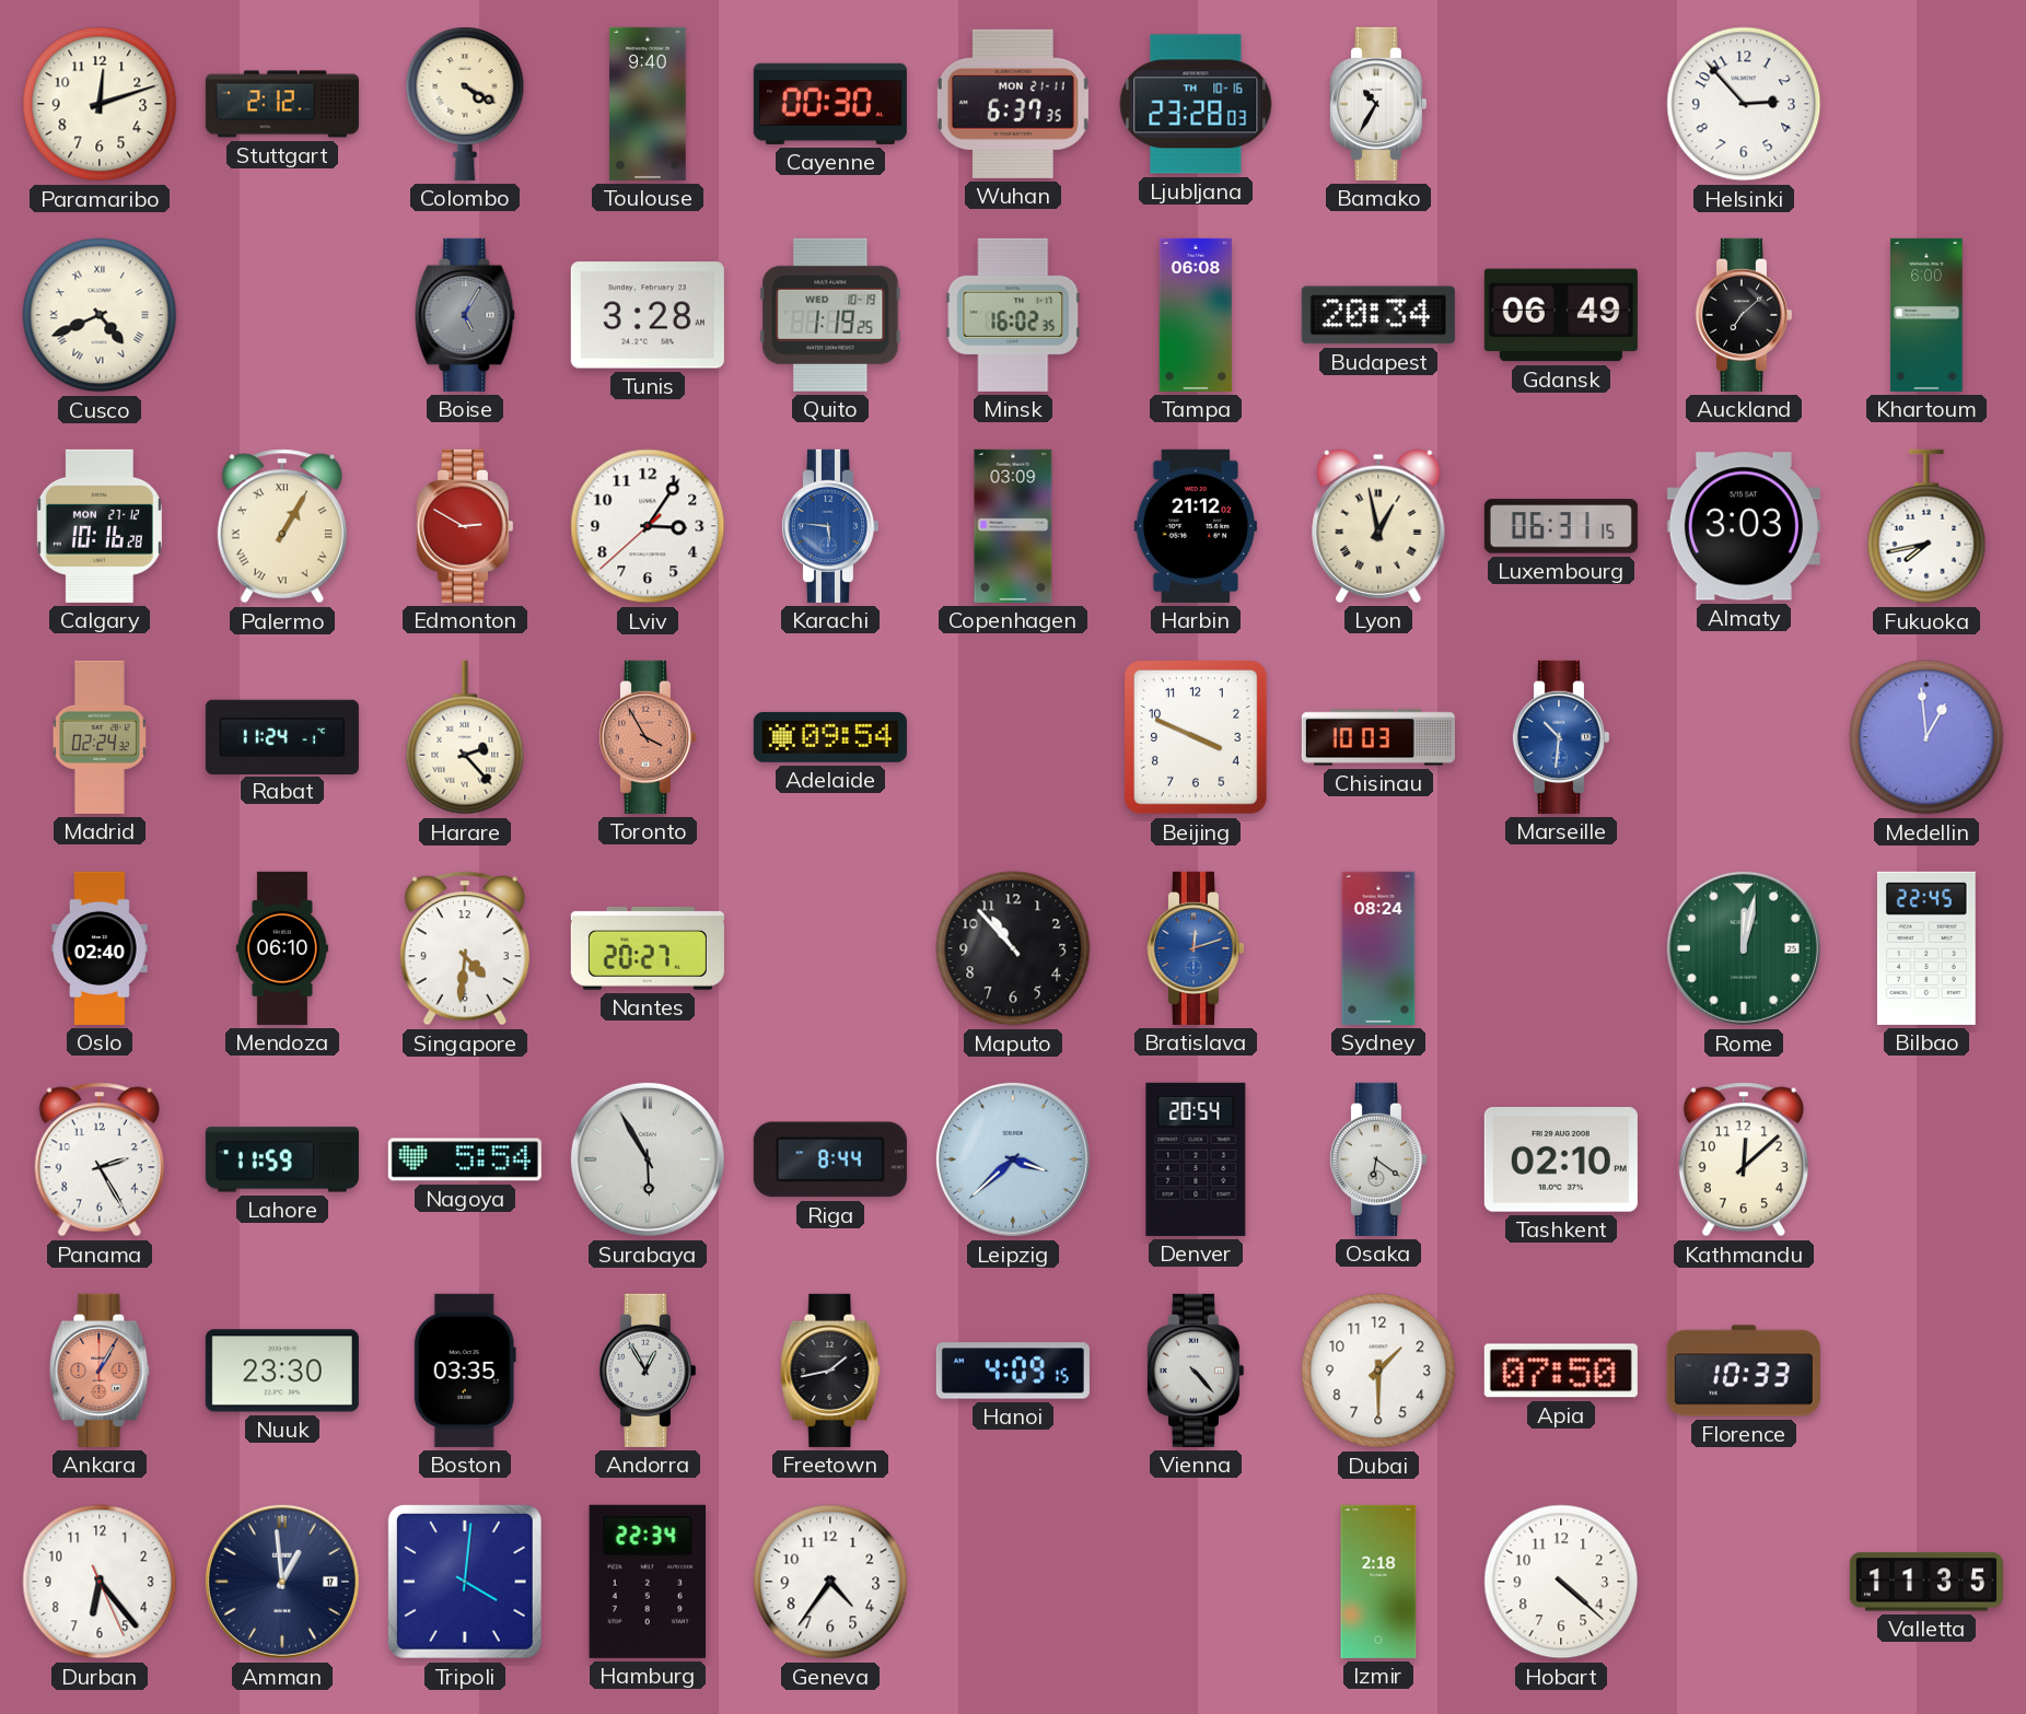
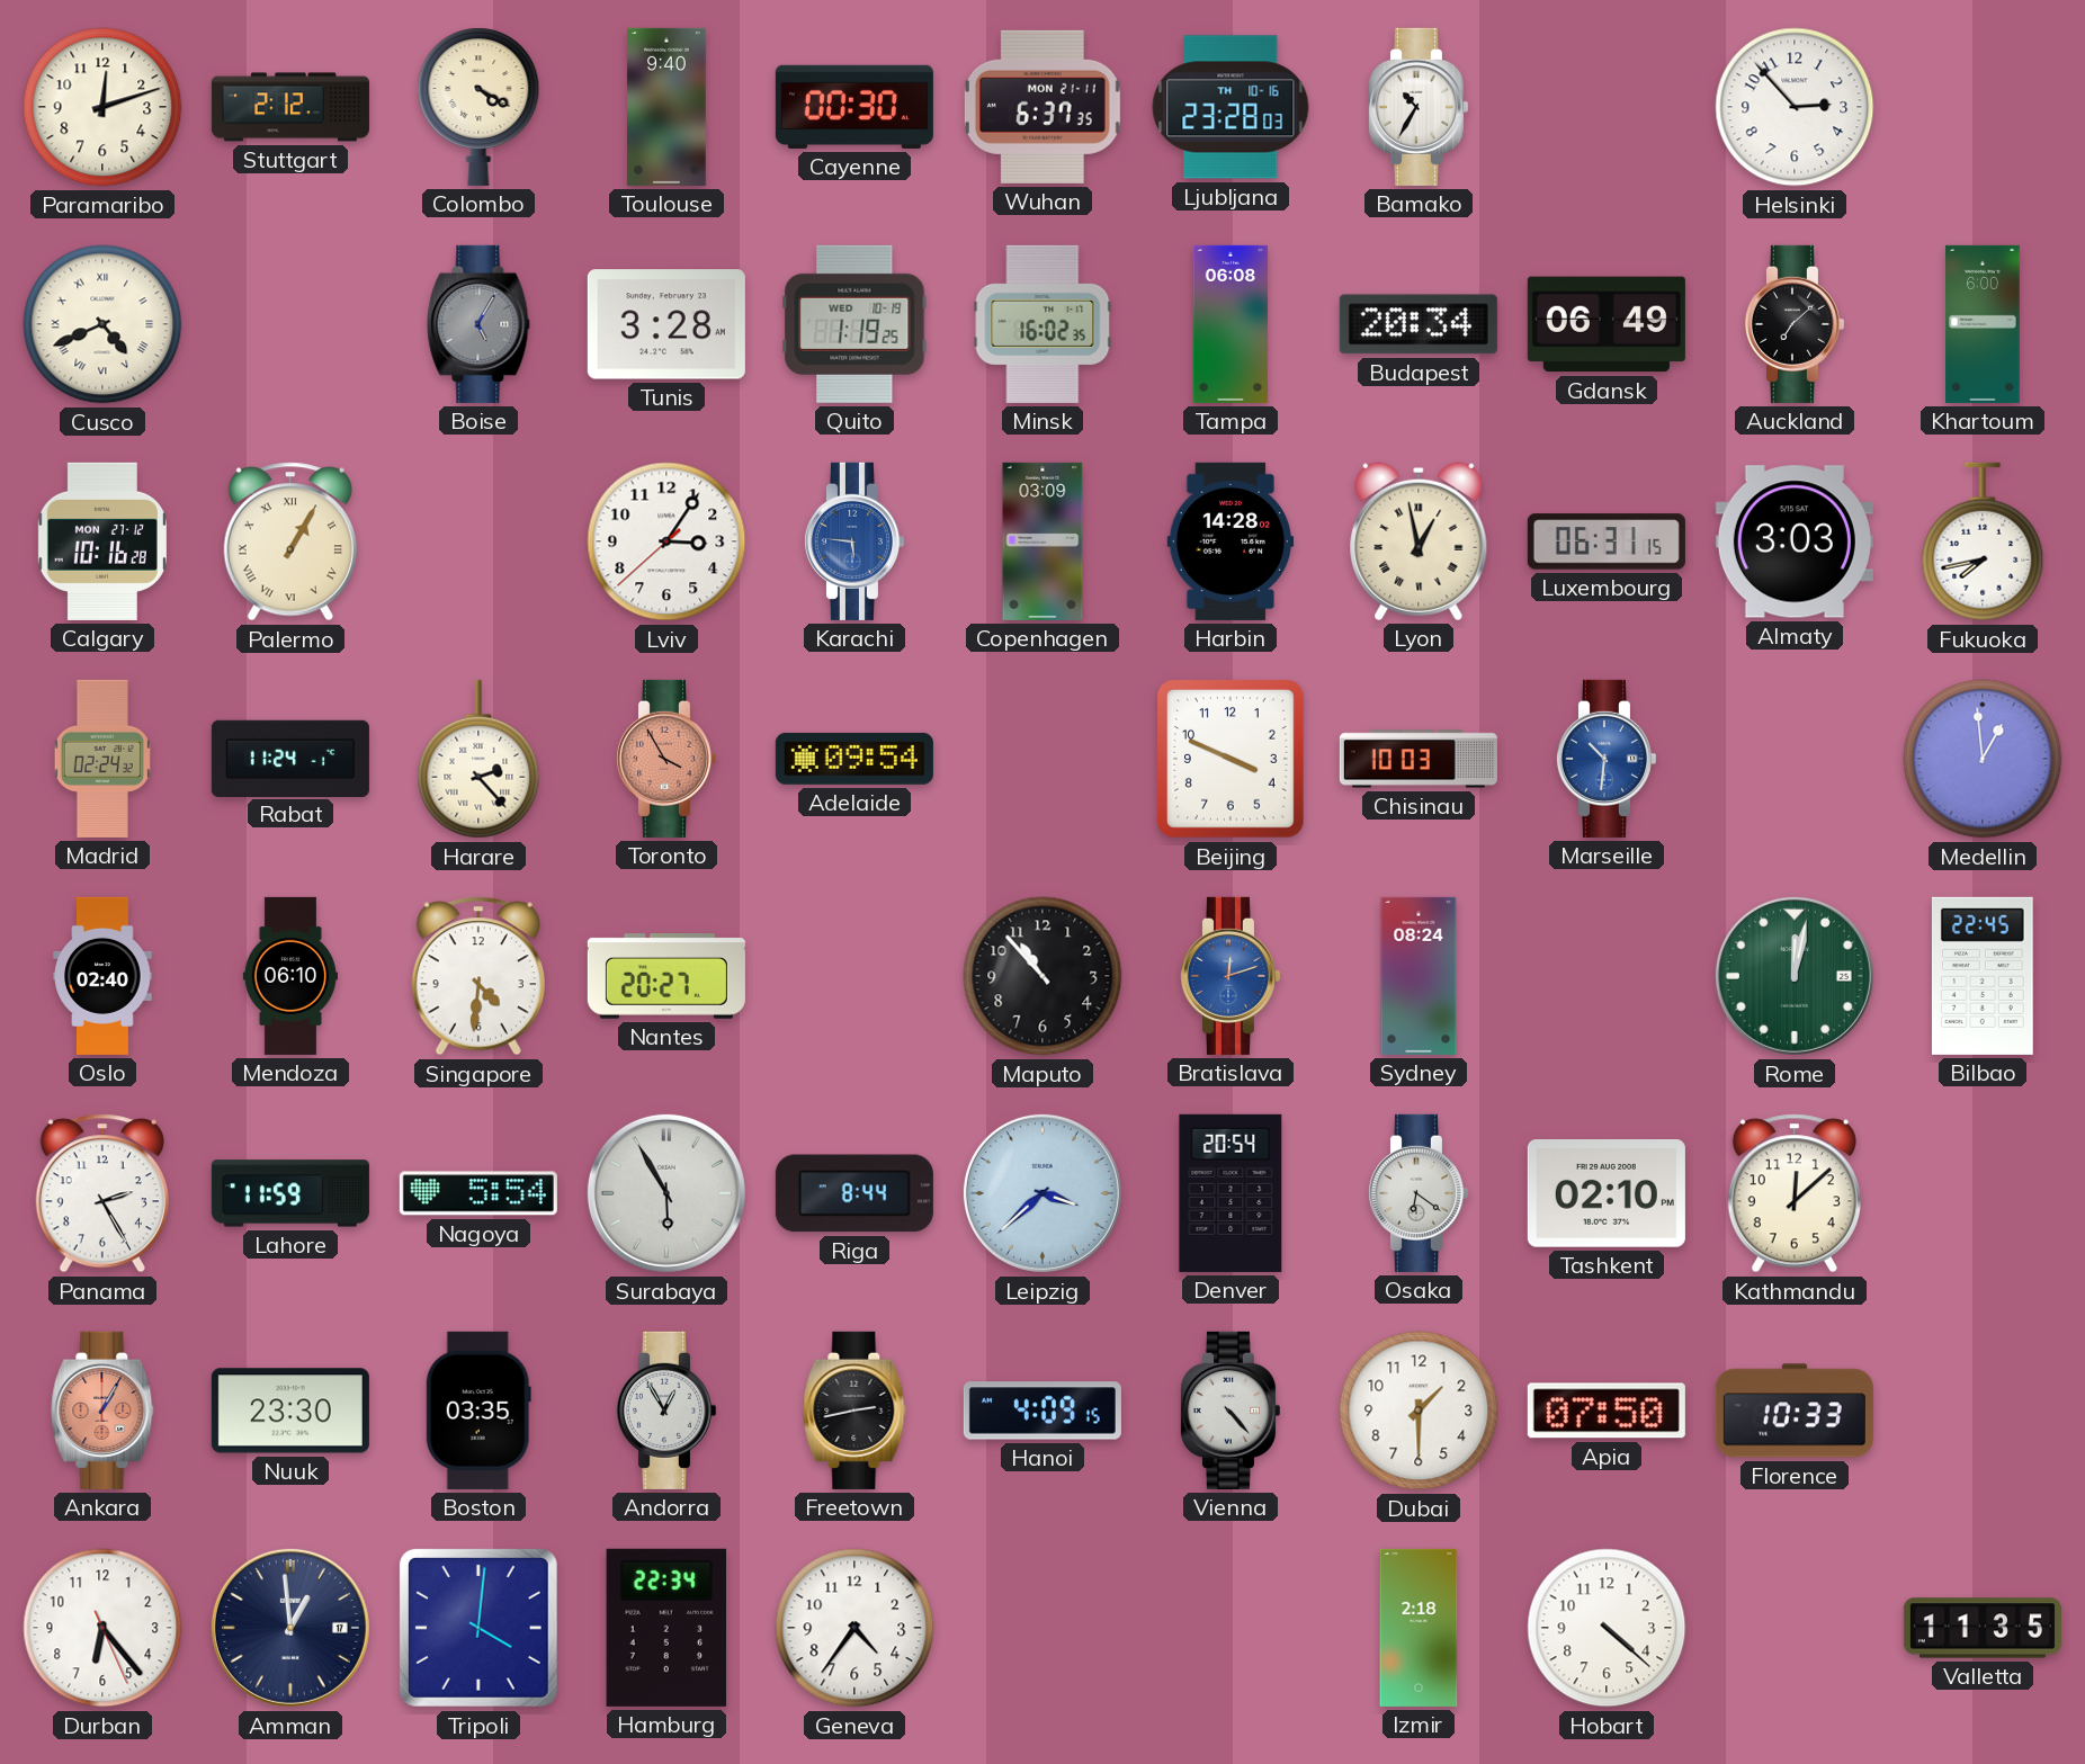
Edmonton: 2:50 -> none (464, 526)
Harbin: 21:12 -> 14:28 (1229, 541)
Freetown: 1:43 -> 2:43 (854, 1411)
